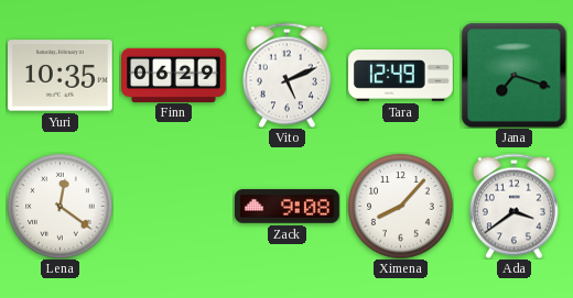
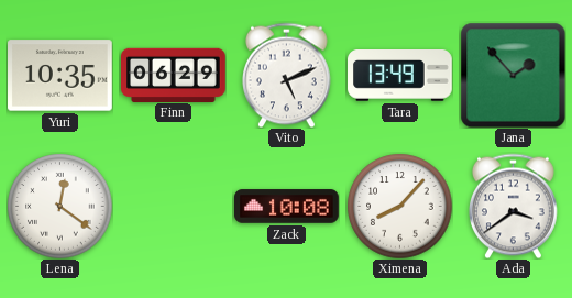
Tara: 12:49 -> 13:49 (400, 76)
Jana: 7:18 -> 1:53 (513, 75)
Zack: 9:08 -> 10:08 (287, 207)
